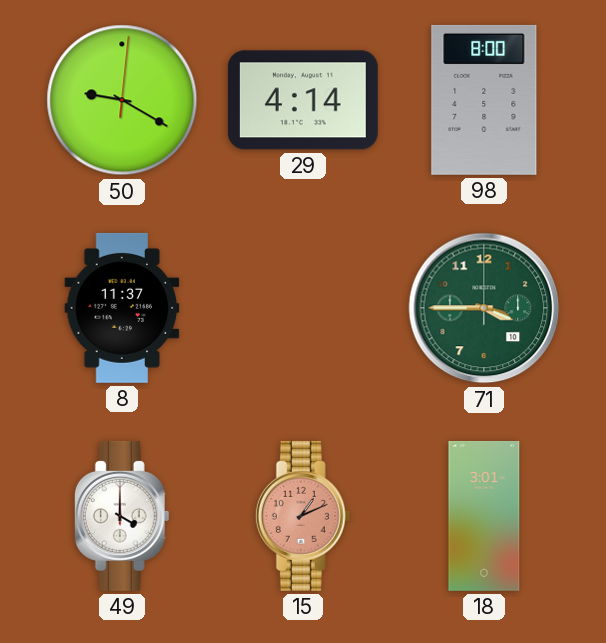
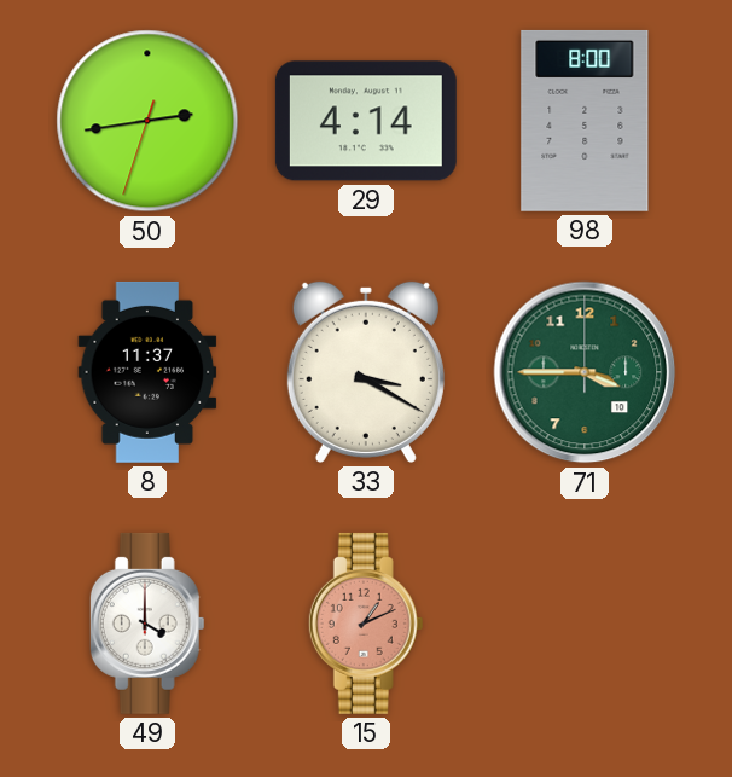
50: 9:20 -> 2:43 (147, 121)
33: none -> 3:20 (366, 372)
18: 3:01 -> none (484, 516)
